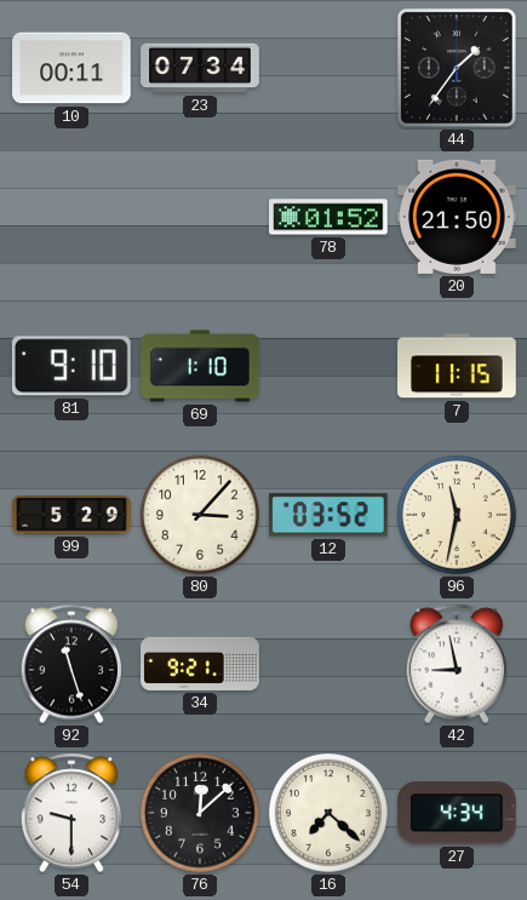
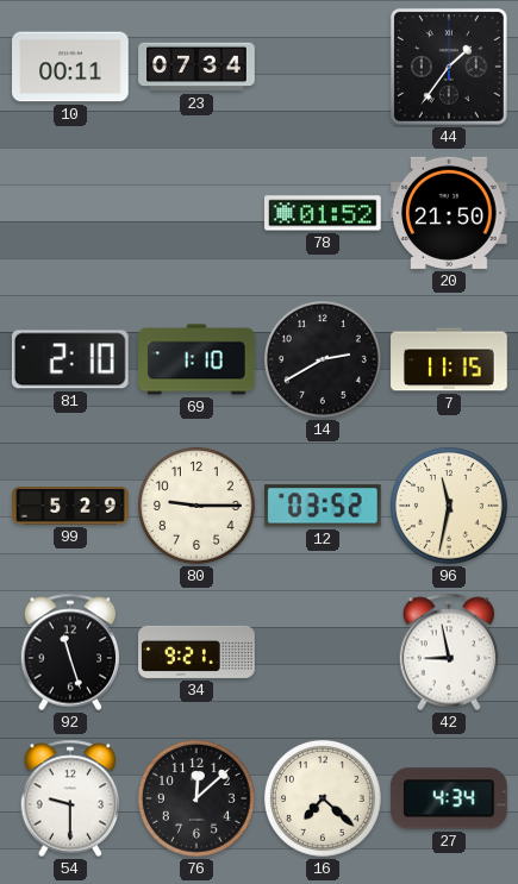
81: 9:10 -> 2:10 (70, 359)
14: none -> 2:40 (323, 359)
80: 3:07 -> 9:15 (196, 506)
